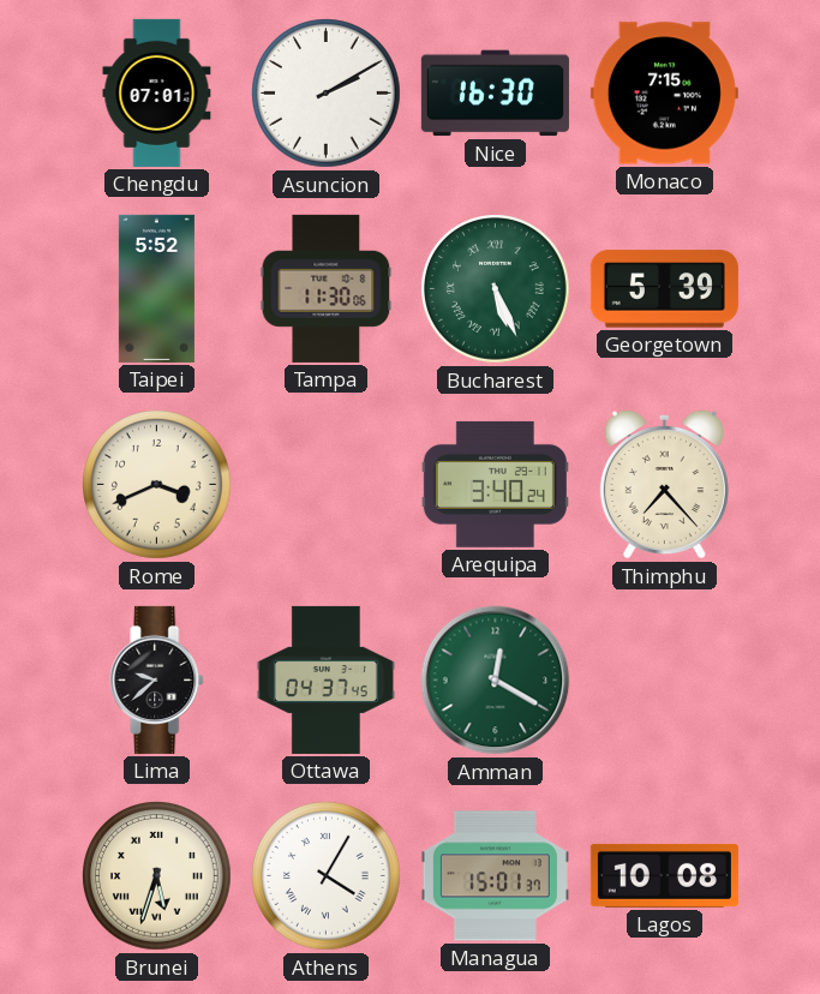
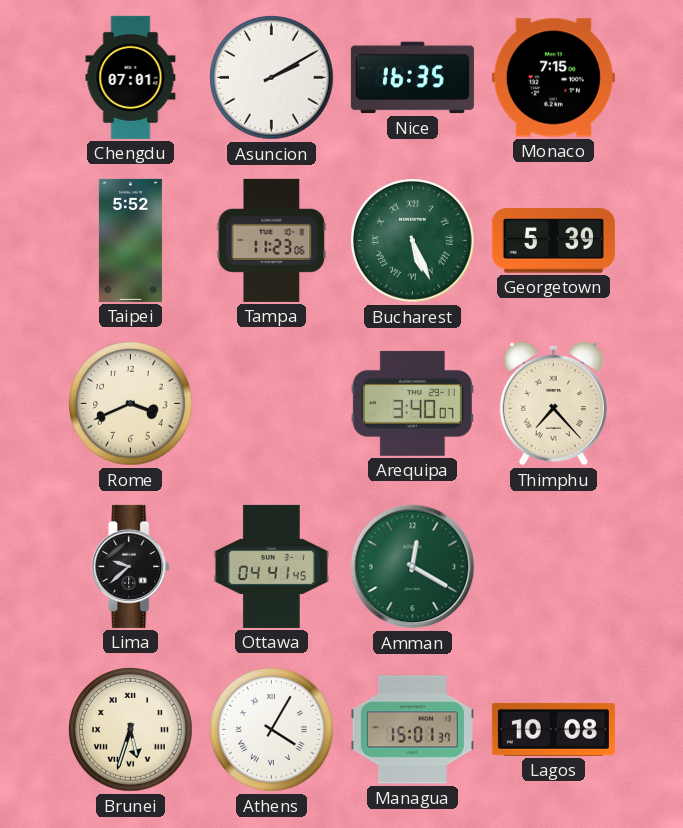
Nice: 16:30 -> 16:35 (412, 78)
Tampa: 11:30 -> 11:23 (272, 240)
Arequipa: 3:40:24 -> 3:40:07 (412, 403)
Ottawa: 04:37 -> 04:41 (271, 566)
